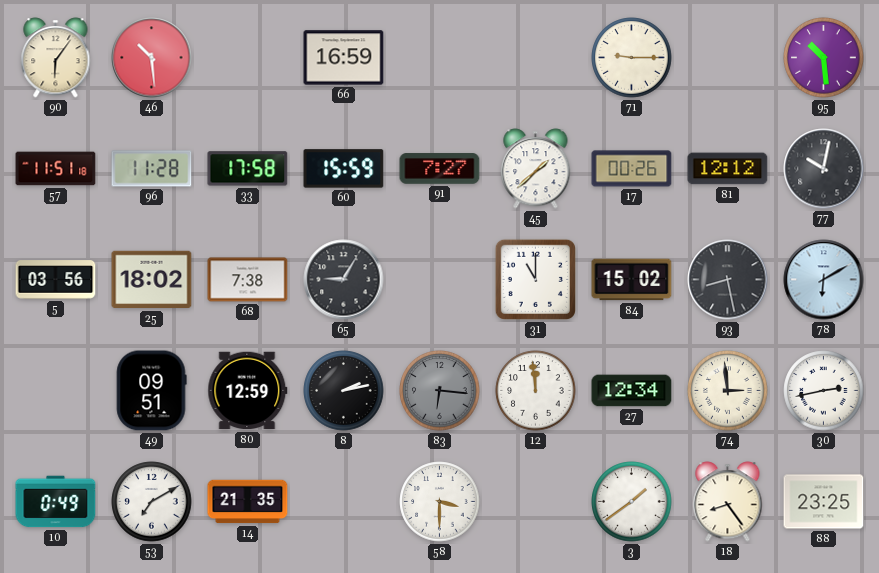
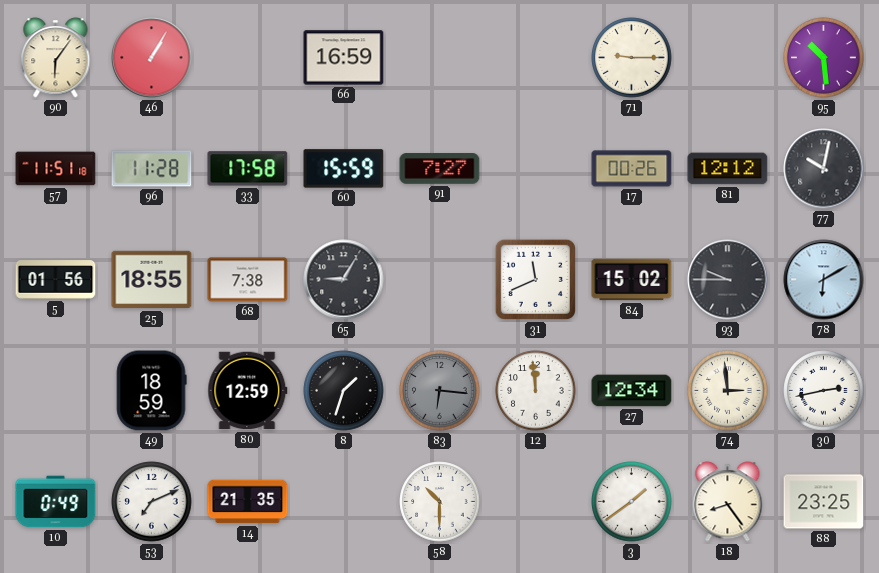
46: 10:29 -> 1:05 (152, 58)
45: 1:38 -> none (536, 169)
5: 03:56 -> 01:56 (56, 280)
25: 18:02 -> 18:55 (152, 280)
31: 11:00 -> 11:41 (535, 279)
93: 8:28 -> 9:45 (728, 280)
49: 09:51 -> 18:59 (151, 391)
8: 2:13 -> 1:33 (344, 391)
53: 7:10 -> 7:11 (152, 502)
58: 3:30 -> 10:30 (440, 502)
